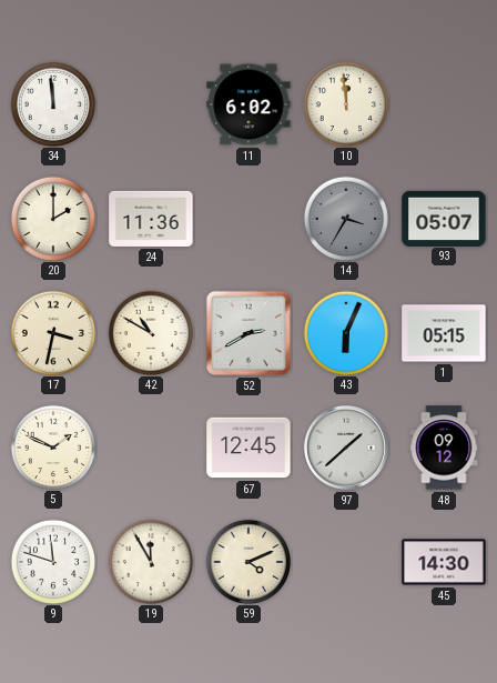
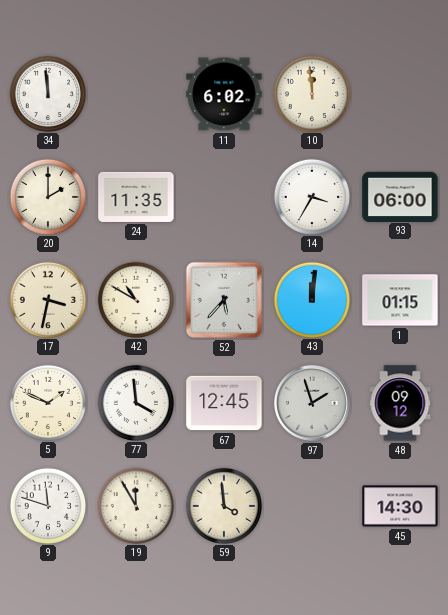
24: 11:36 -> 11:35 (136, 197)
14 dial: grey -> white (311, 196)
93: 05:07 -> 06:00 (400, 196)
52: 2:40 -> 5:37 (224, 300)
43: 6:04 -> 12:01 (311, 299)
1: 05:15 -> 01:15 (400, 300)
77: none -> 3:59 (135, 402)
97: 1:38 -> 1:57 (313, 404)
59: 4:11 -> 3:59 (223, 505)
